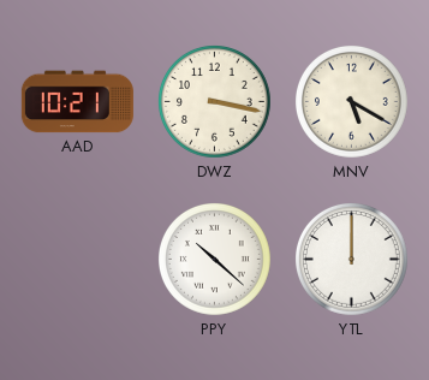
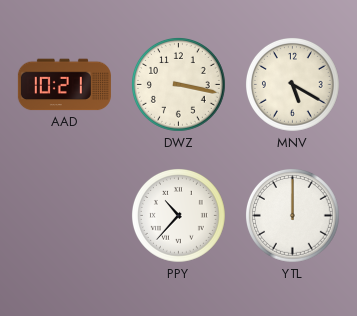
PPY: 10:22 -> 10:37 (179, 216)
